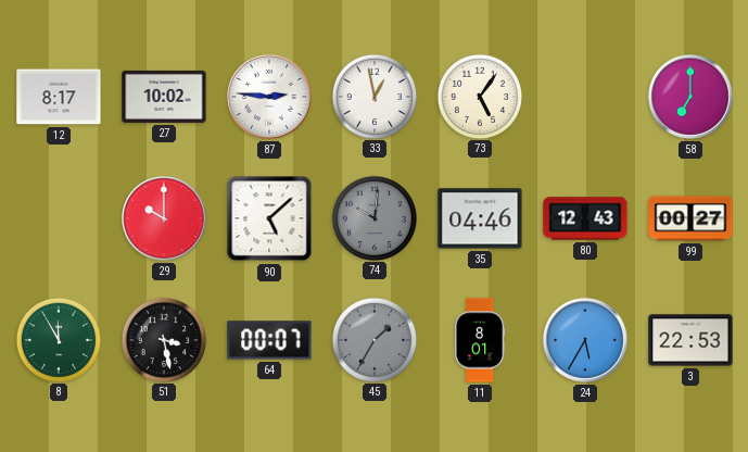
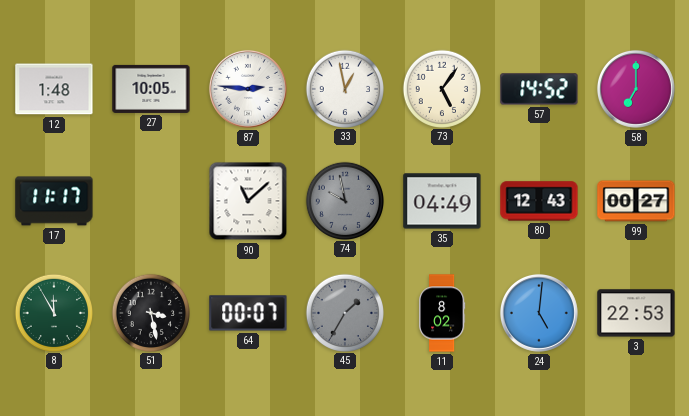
12: 8:17 -> 1:48 (54, 89)
27: 10:02 -> 10:05 (151, 89)
57: none -> 14:52 (539, 89)
17: none -> 11:17 (54, 201)
29: 10:00 -> none (164, 218)
90: 5:08 -> 11:08 (248, 201)
74: 10:01 -> 9:58 (344, 200)
35: 04:46 -> 04:49 (442, 201)
11: 8:01 -> 8:02 (442, 313)
24: 5:35 -> 5:01 (539, 313)
